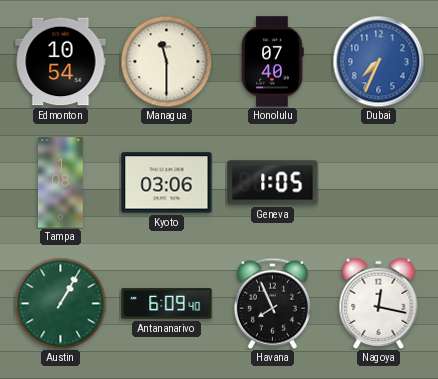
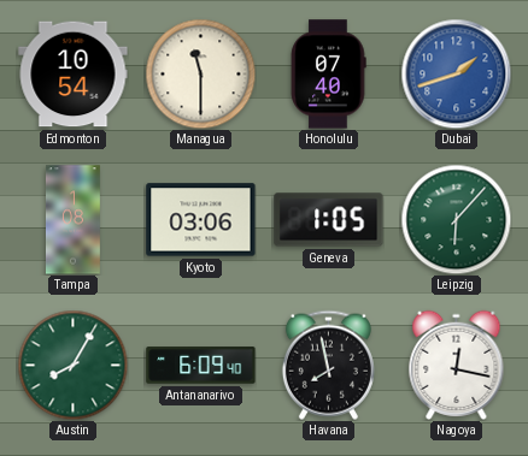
Dubai: 7:34 -> 1:42 (456, 73)
Leipzig: none -> 6:07 (456, 219)
Austin: 1:05 -> 8:05 (72, 365)
Havana: 7:56 -> 7:58 (328, 365)
